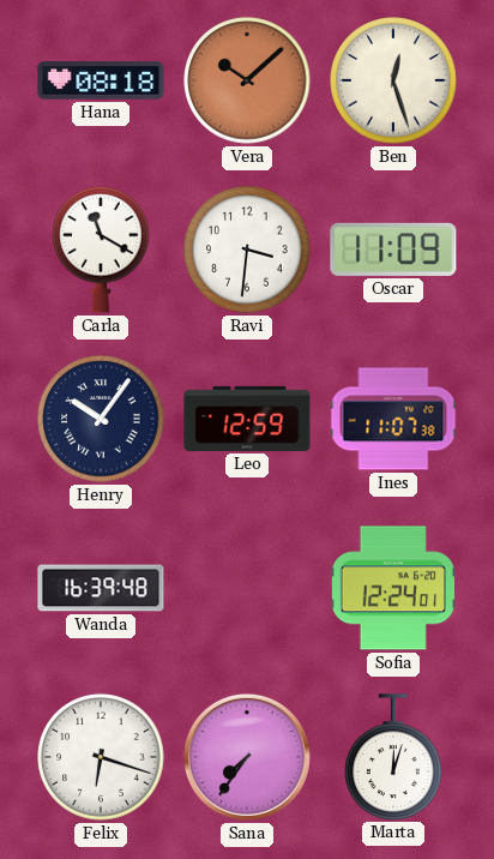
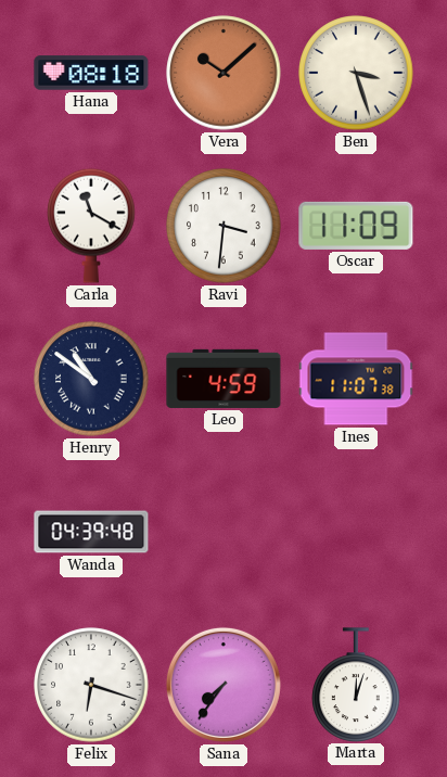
Ben: 12:27 -> 3:27 (356, 73)
Henry: 10:06 -> 10:51 (91, 379)
Leo: 12:59 -> 4:59 (224, 379)
Wanda: 16:39 -> 04:39 (91, 532)
Sofia: 12:24 -> none (393, 588)
